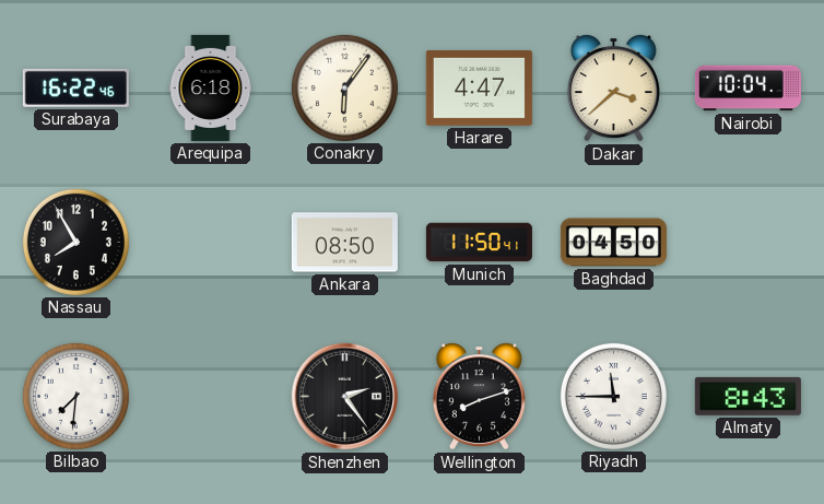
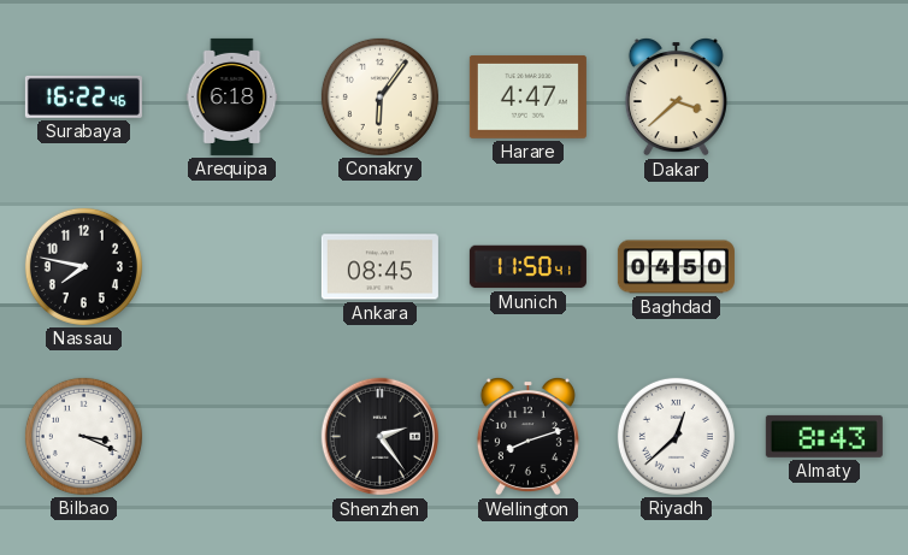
Nairobi: 10:04 -> none (748, 89)
Nassau: 7:55 -> 7:47 (83, 266)
Ankara: 08:50 -> 08:45 (379, 267)
Bilbao: 7:31 -> 3:19 (83, 436)
Riyadh: 11:45 -> 12:38 (676, 436)
